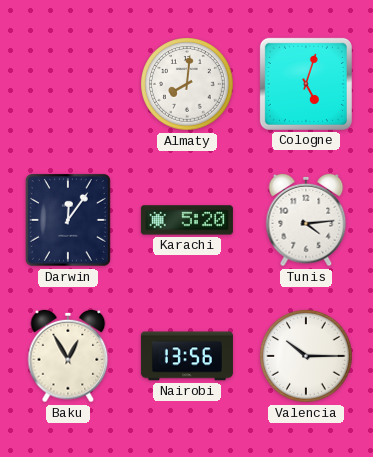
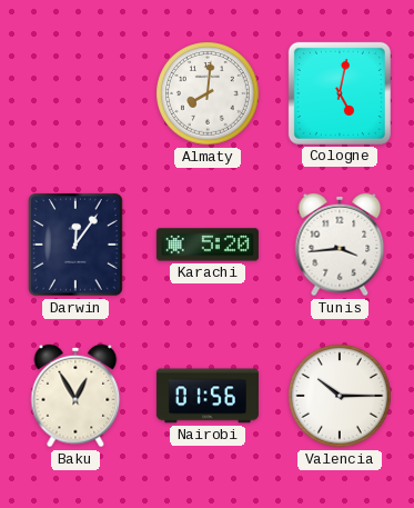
Cologne: 5:03 -> 5:02 (340, 93)
Tunis: 4:14 -> 3:44 (340, 245)
Nairobi: 13:56 -> 01:56 (208, 396)
